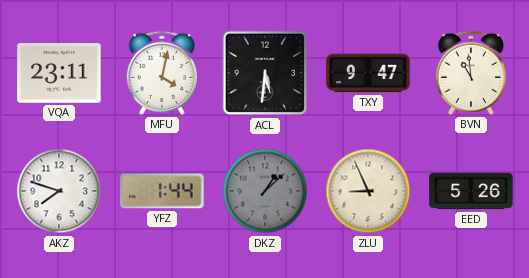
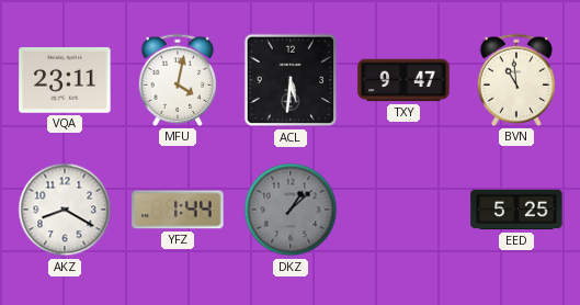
AKZ: 7:48 -> 8:20 (65, 210)
ZLU: 8:56 -> none (368, 191)
EED: 5:26 -> 5:25 (516, 210)
